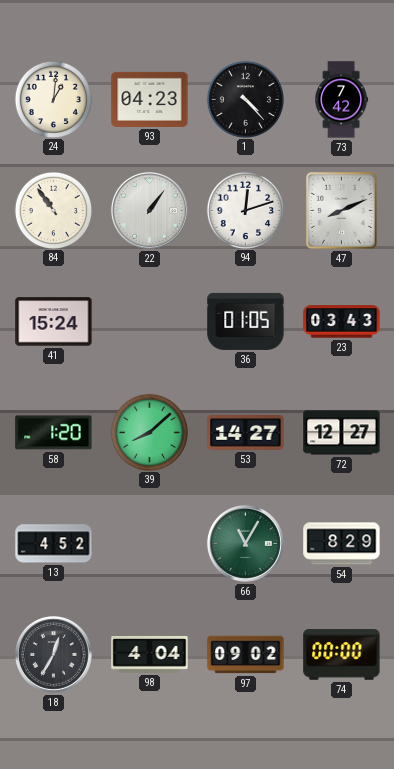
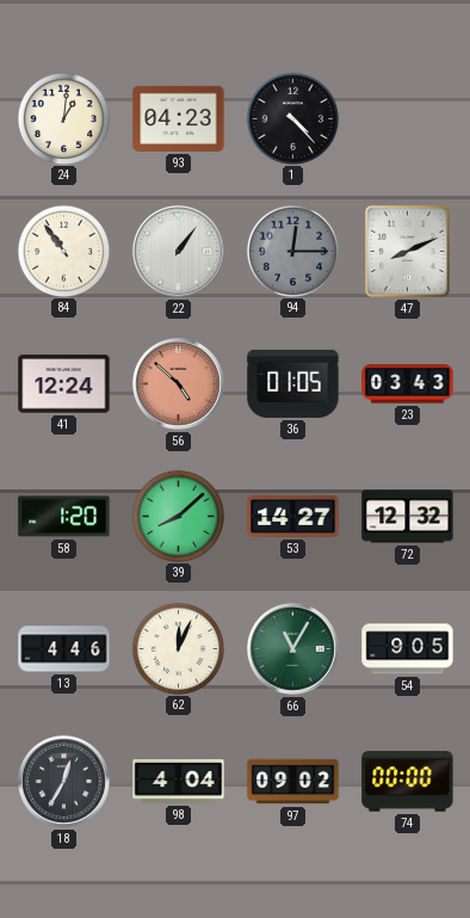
73: 7:42 -> none (342, 100)
94: 12:12 -> 12:15 (292, 251)
94 dial: white -> grey (292, 251)
41: 15:24 -> 12:24 (64, 384)
56: none -> 4:52 (178, 383)
72: 12:27 -> 12:32 (408, 517)
13: 4:52 -> 4:46 (64, 649)
62: none -> 12:04 (178, 648)
54: 8:29 -> 9:05 (408, 649)
